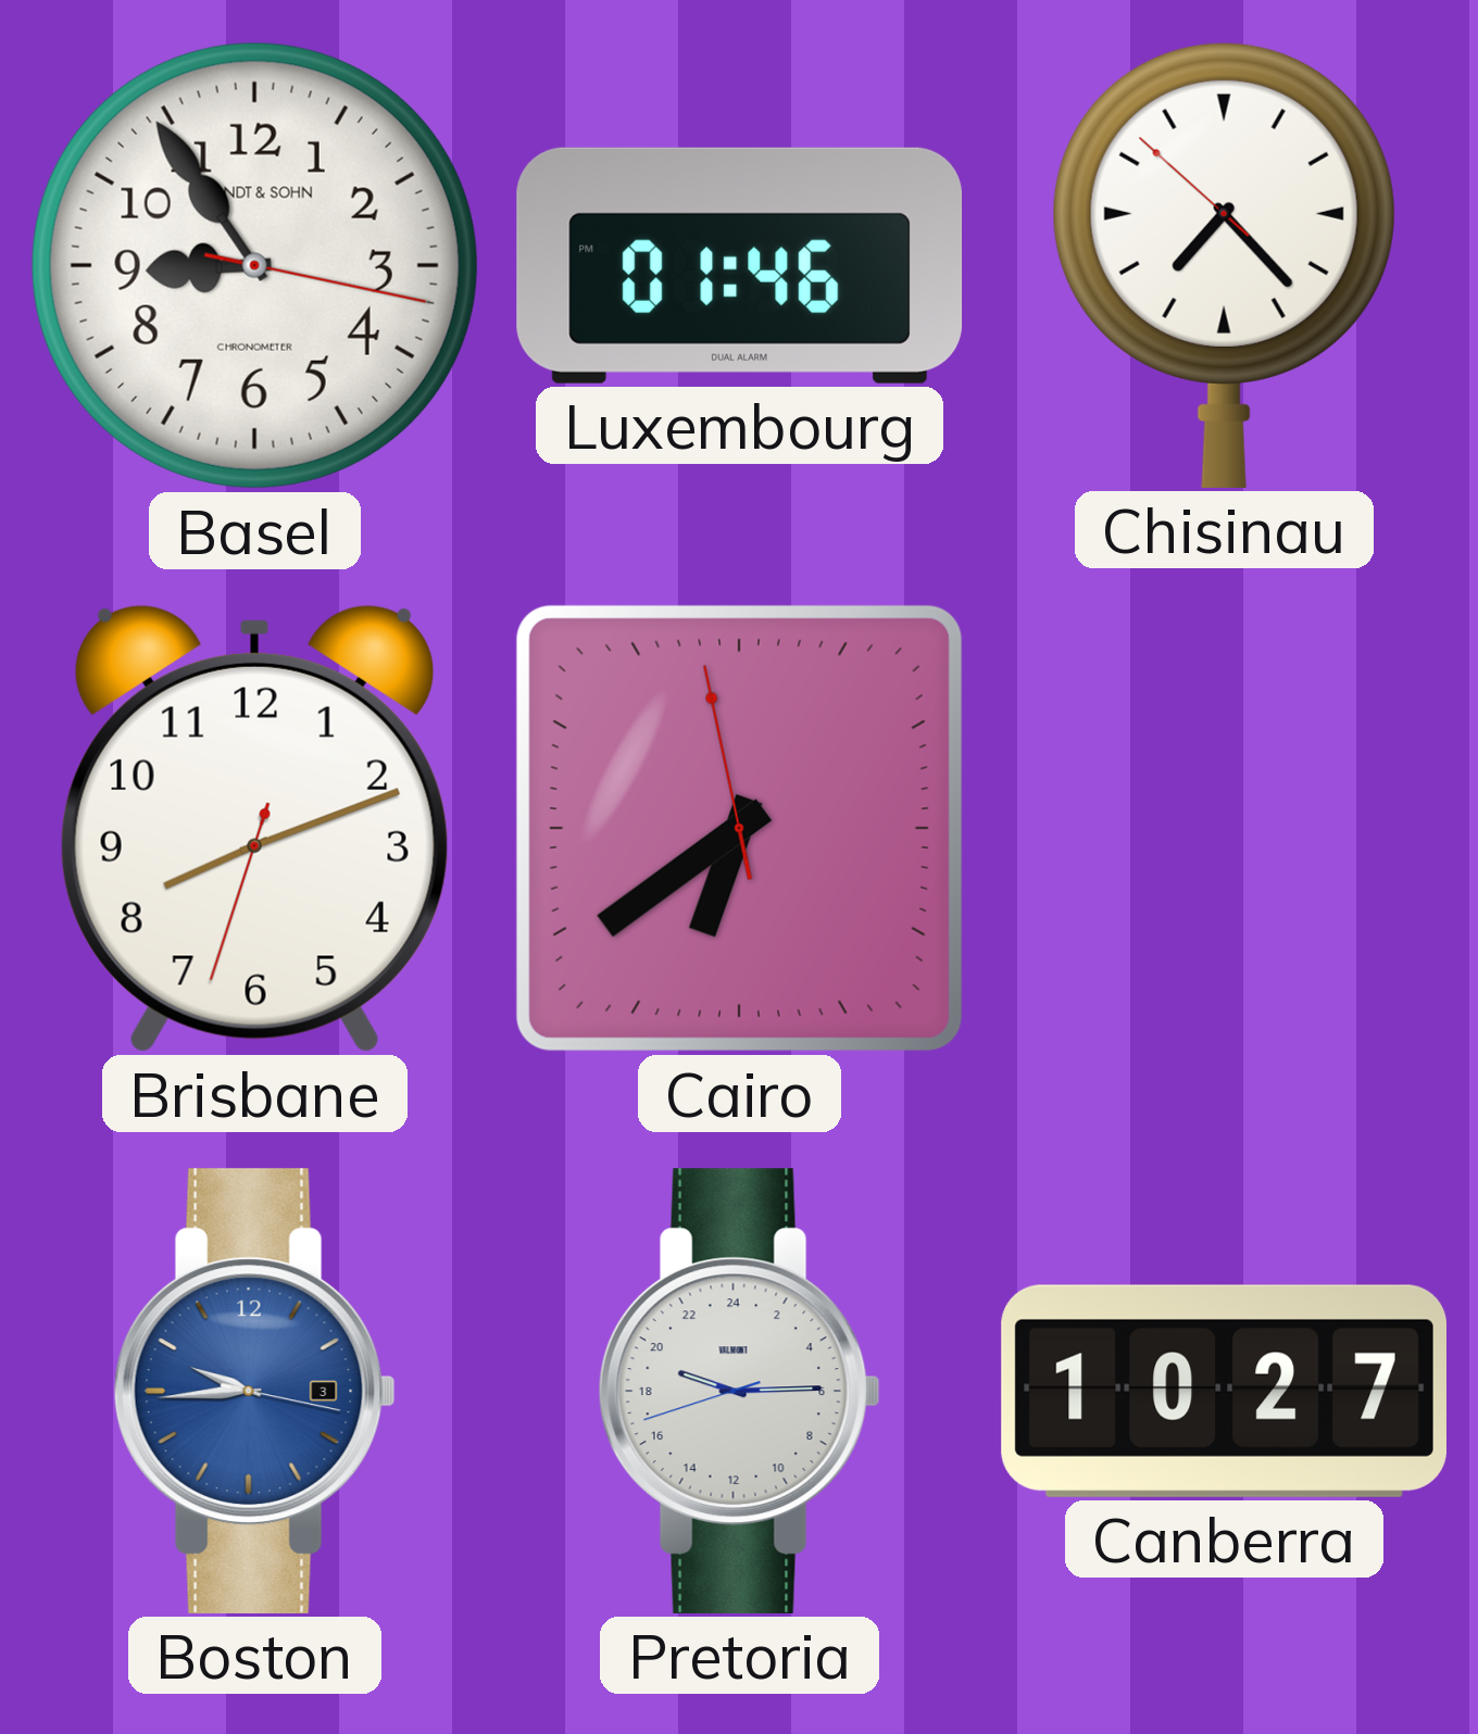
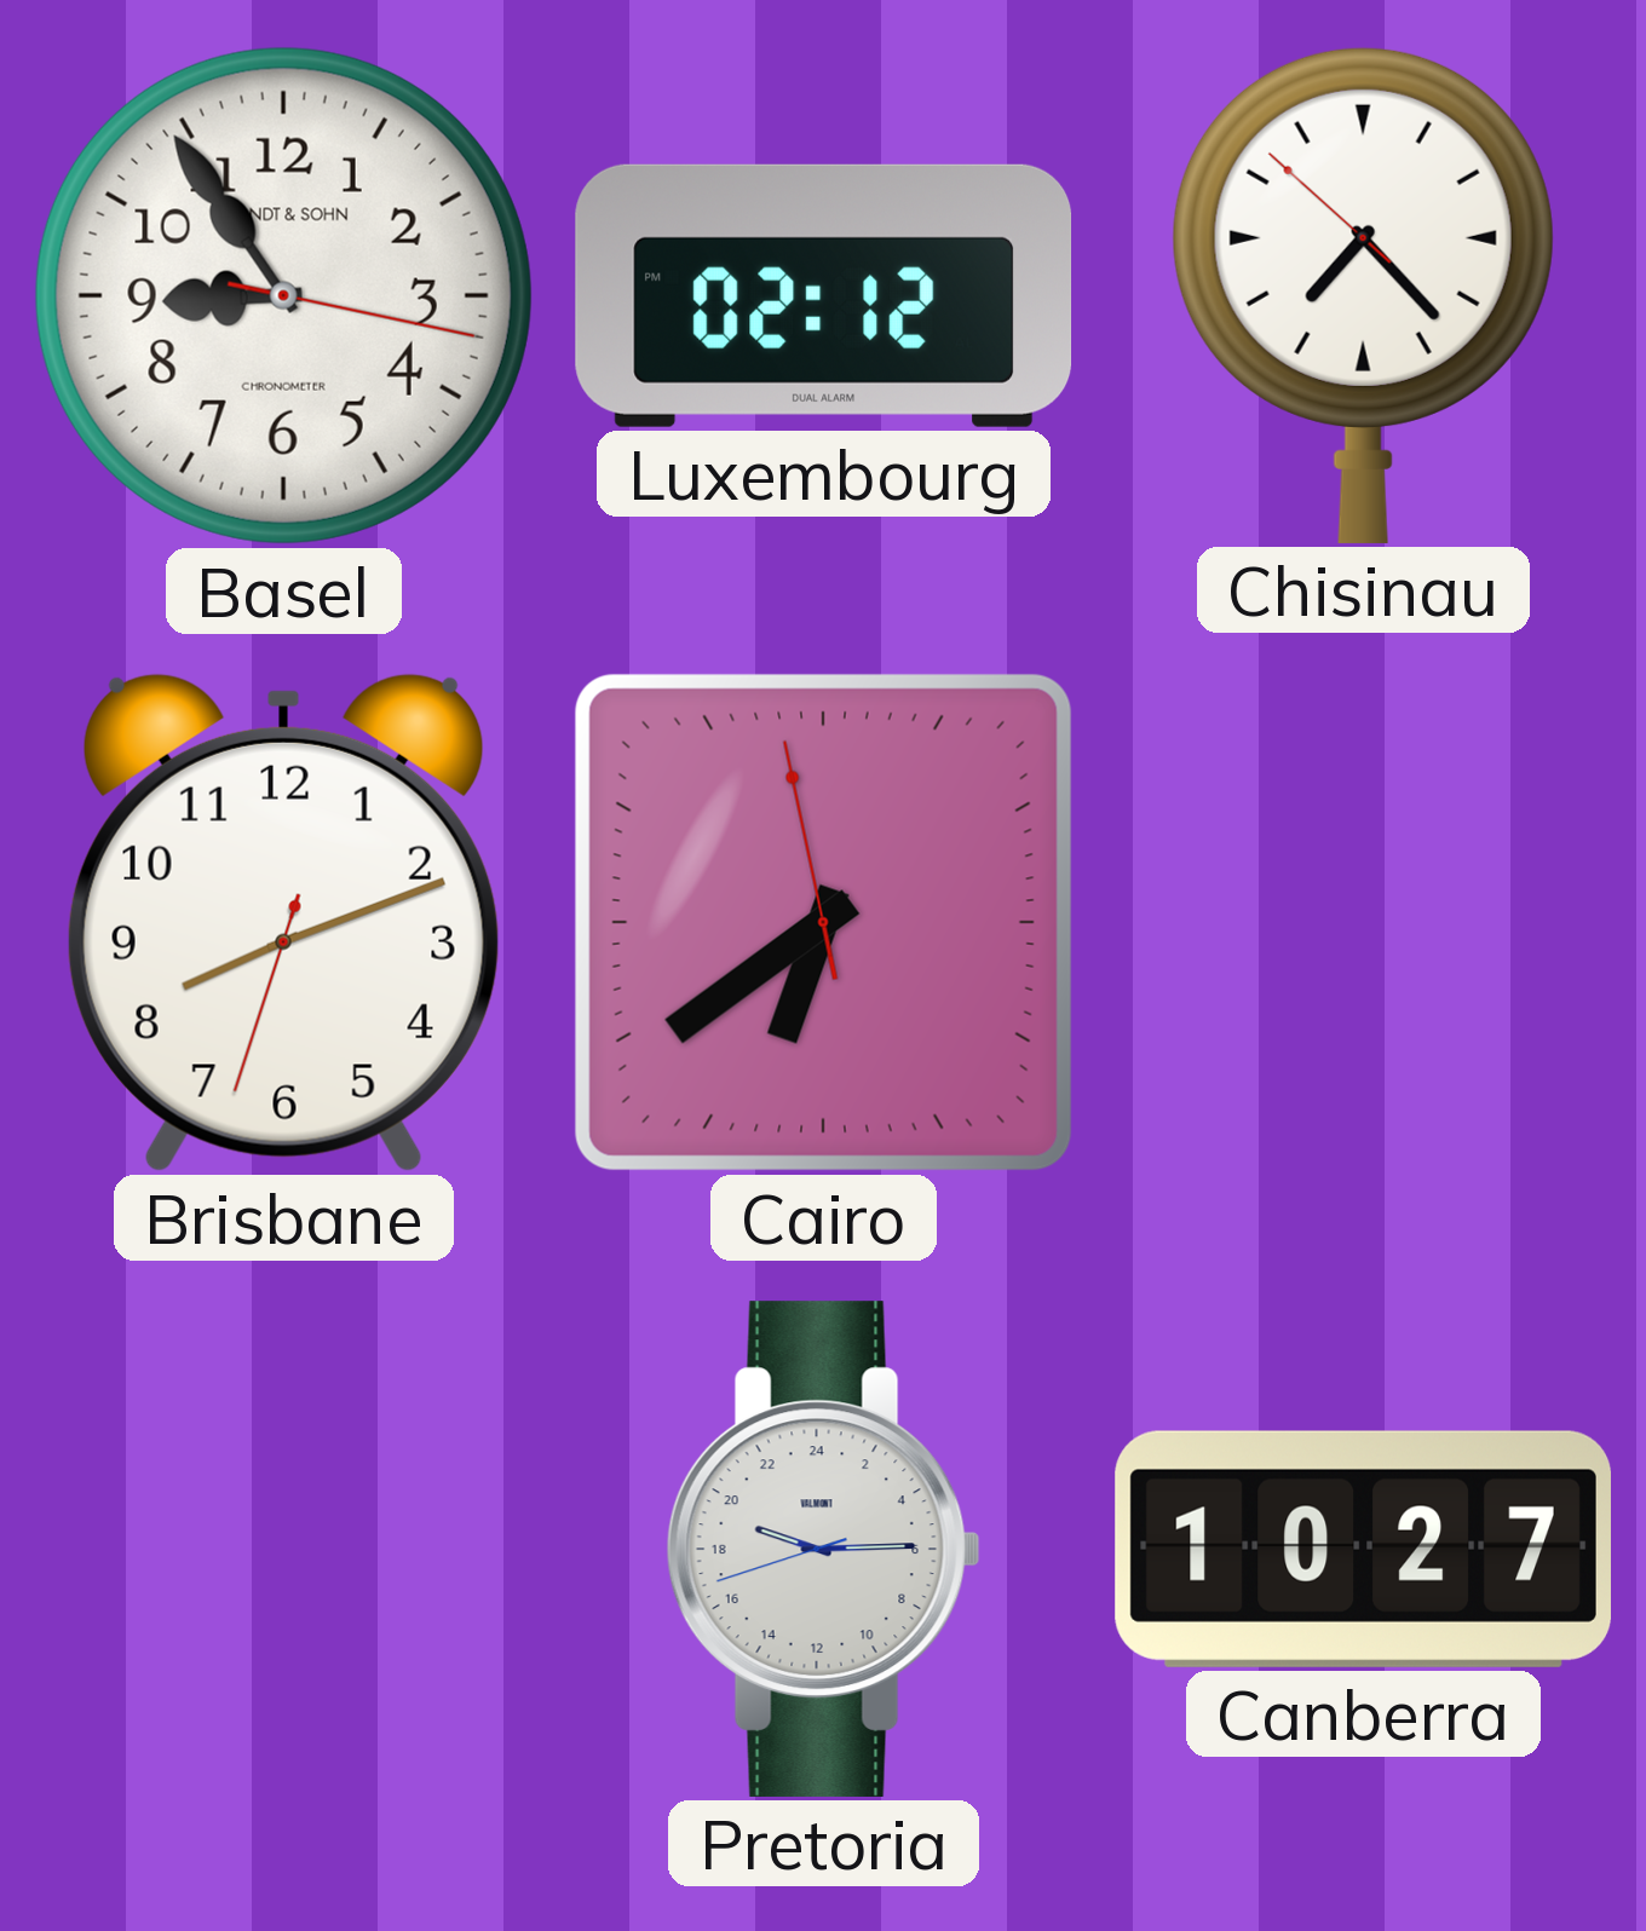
Luxembourg: 01:46 -> 02:12 (824, 295)
Boston: 9:44 -> none (254, 1391)
